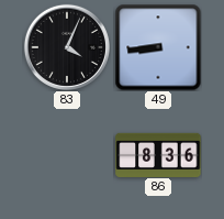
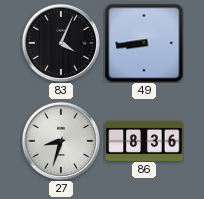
27: none -> 8:33 (61, 141)
